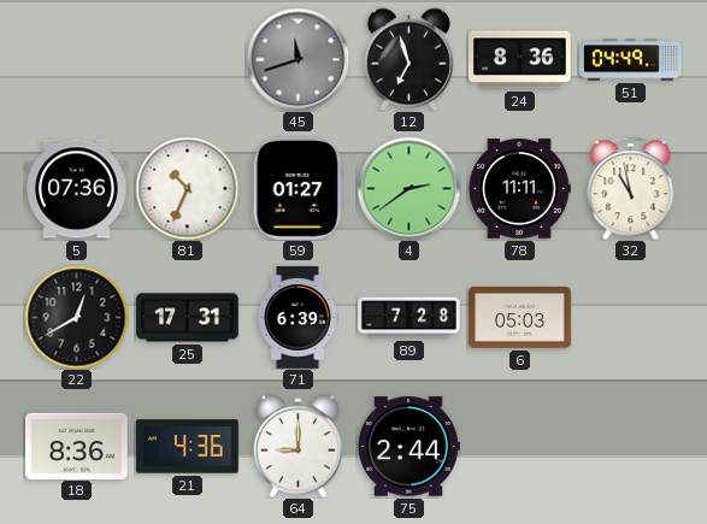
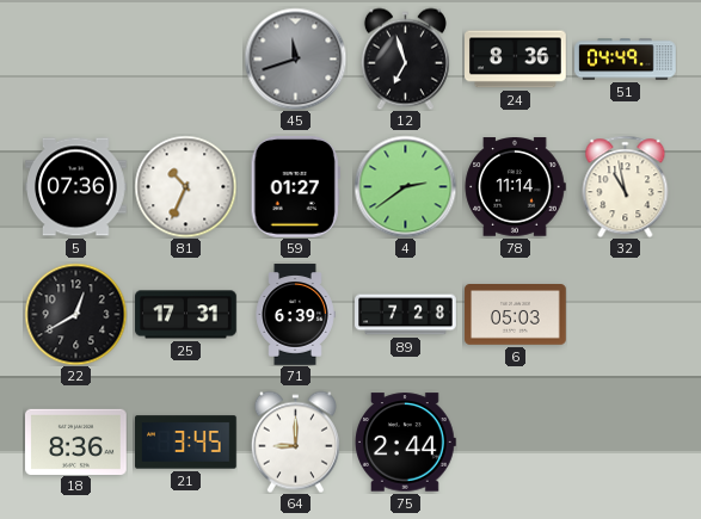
78: 11:11 -> 11:14 (515, 187)
21: 4:36 -> 3:45 (186, 443)
